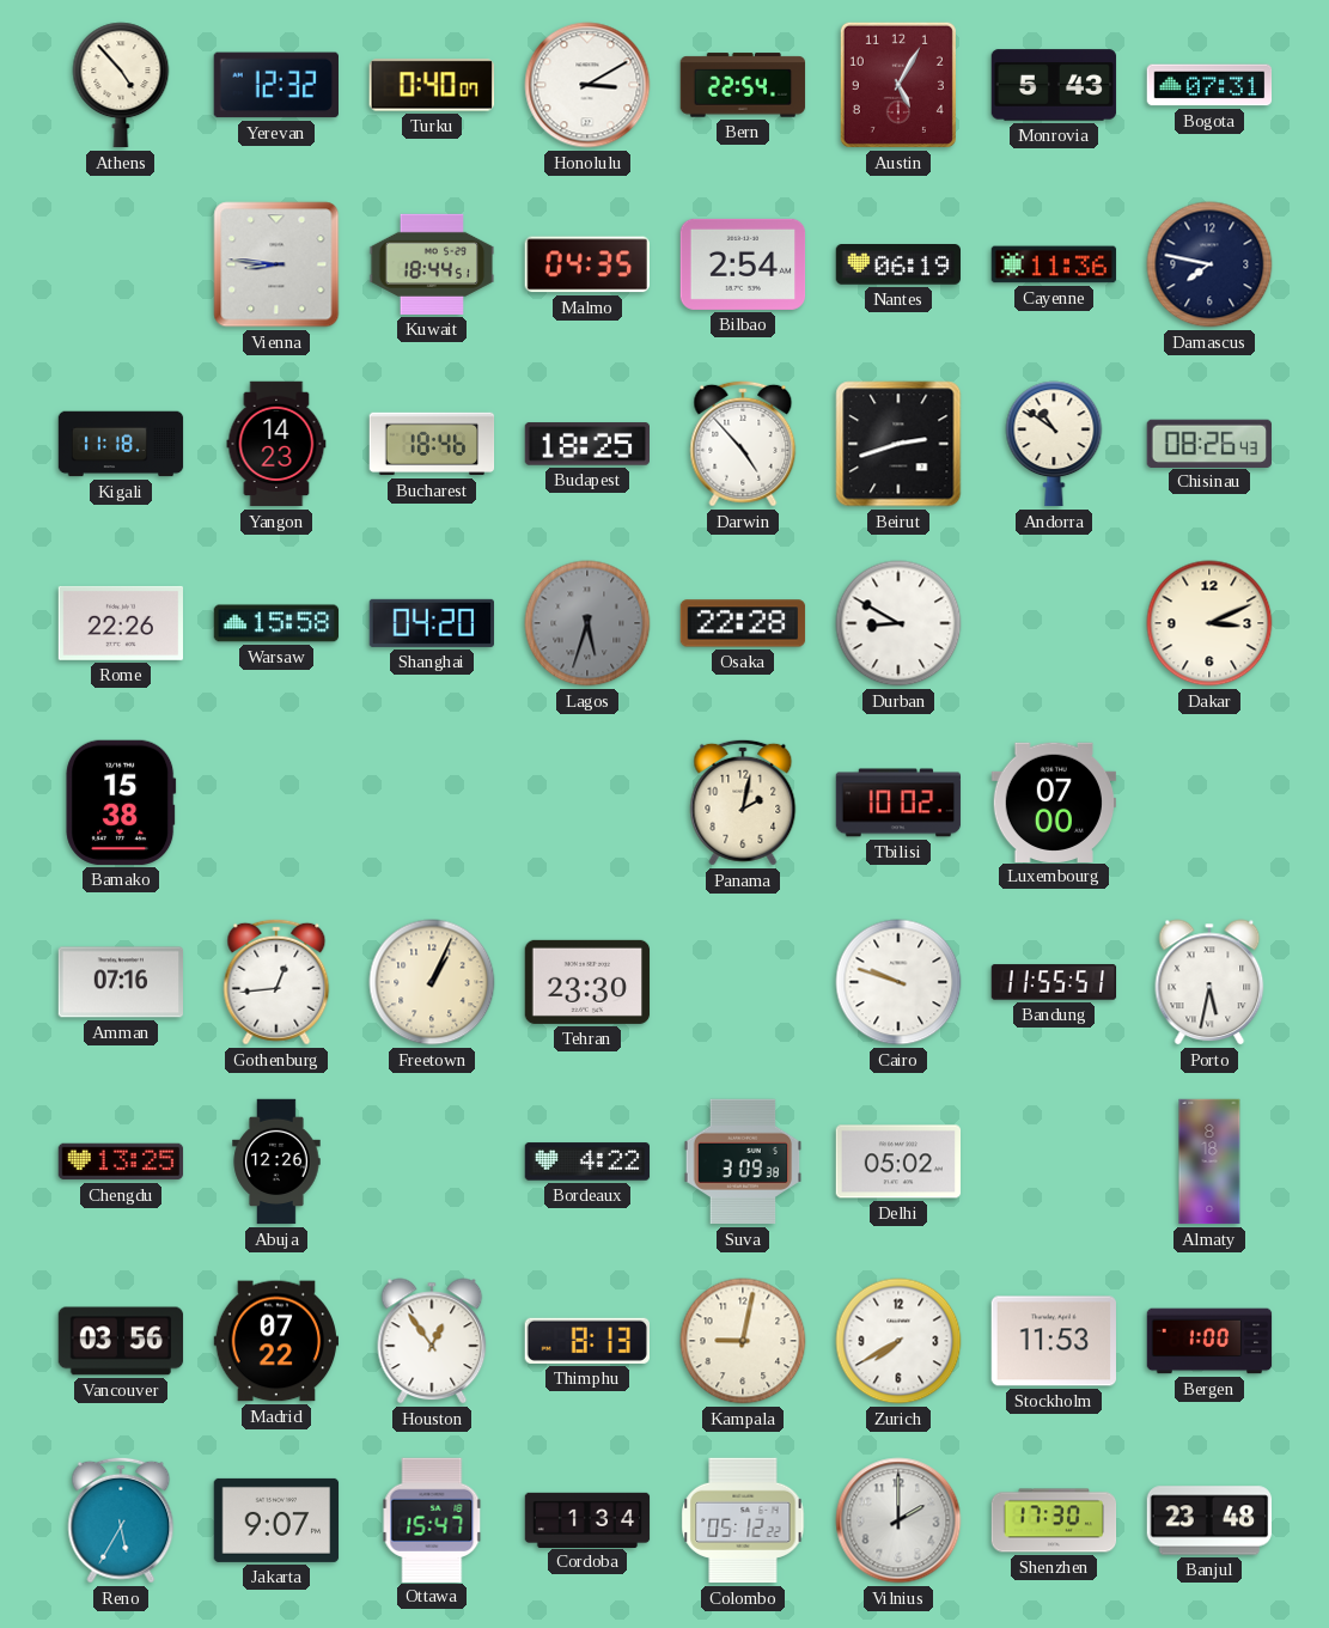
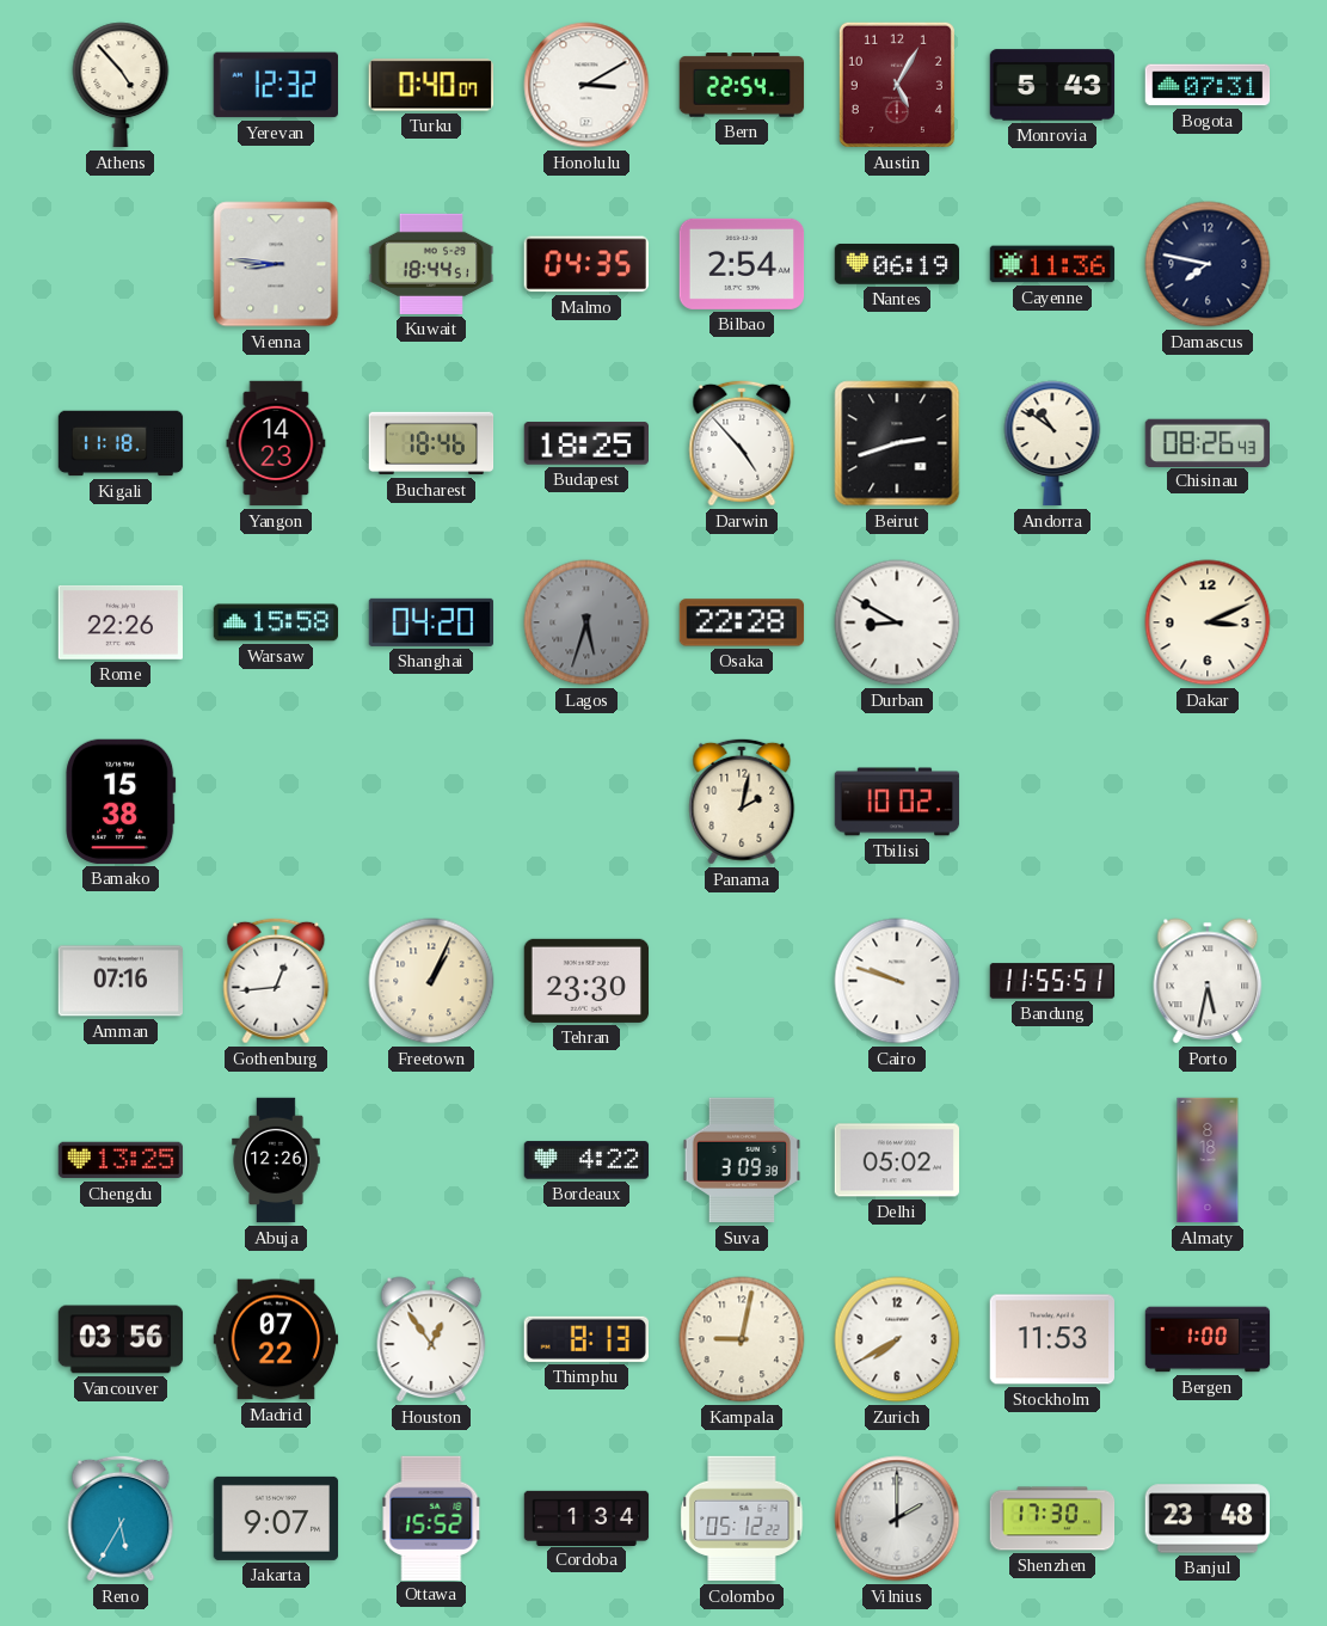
Luxembourg: 07:00 -> none (1053, 801)
Ottawa: 15:47 -> 15:52 (431, 1517)
